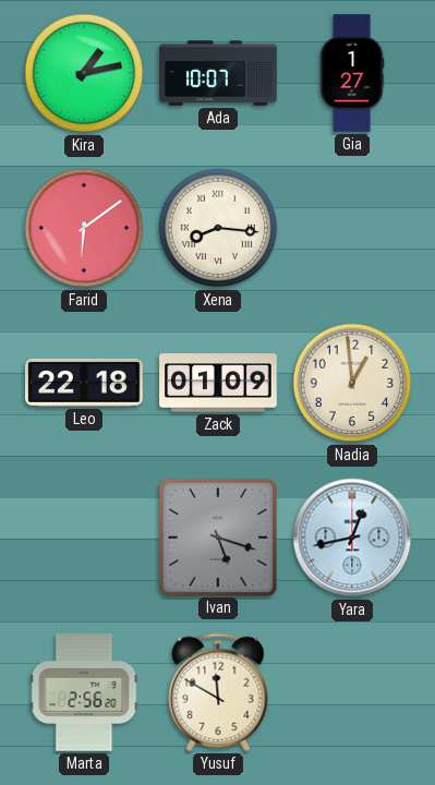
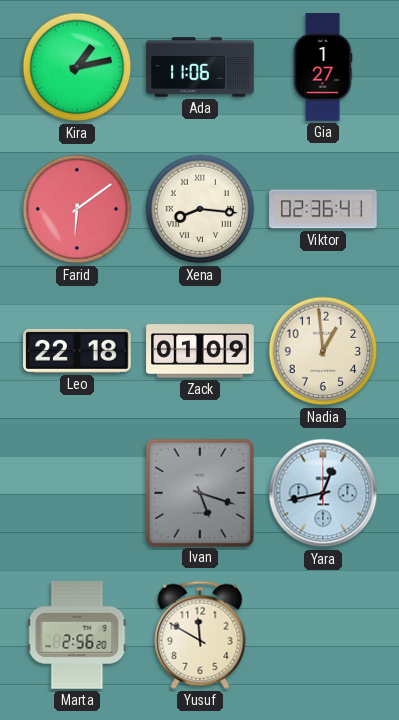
Ada: 10:07 -> 11:06 (200, 67)
Viktor: none -> 02:36 (323, 209)
